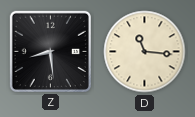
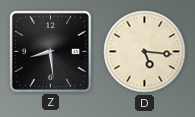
D: 11:16 -> 5:16 (145, 52)
